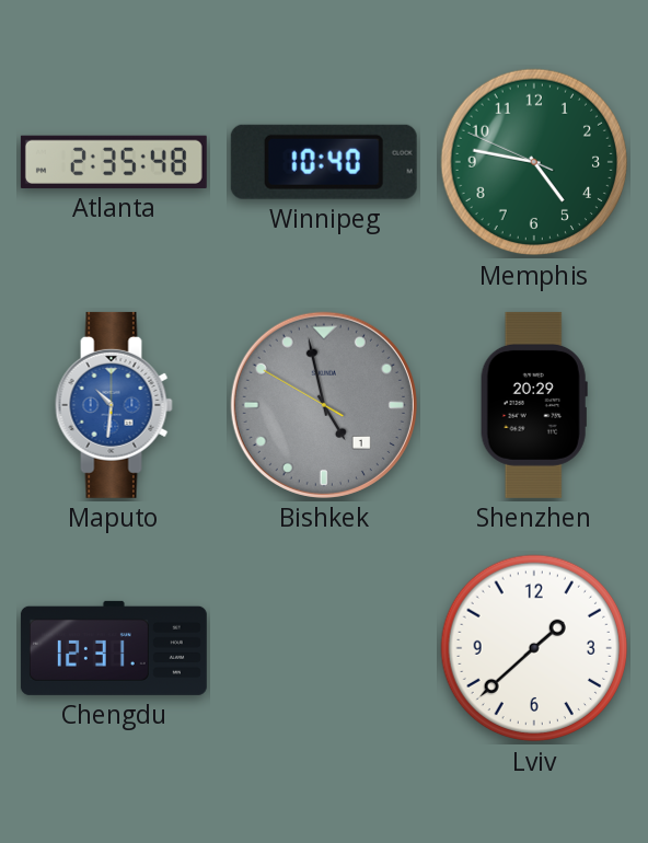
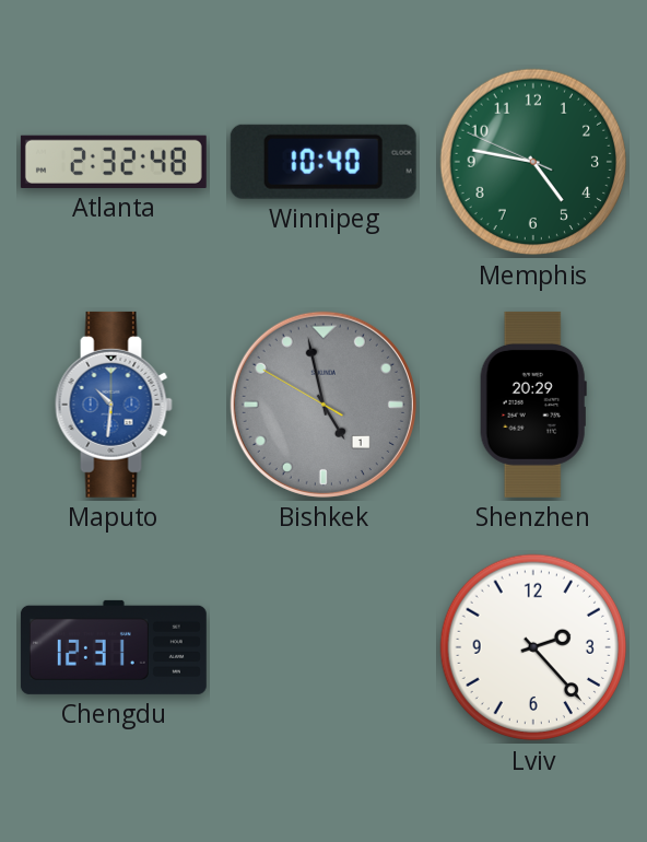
Atlanta: 2:35 -> 2:32 (114, 162)
Lviv: 1:38 -> 2:23 (533, 647)
